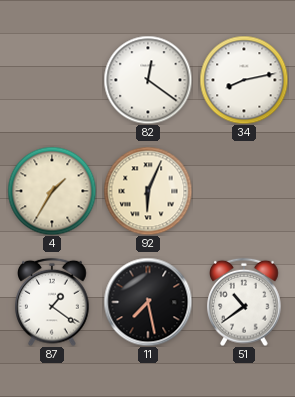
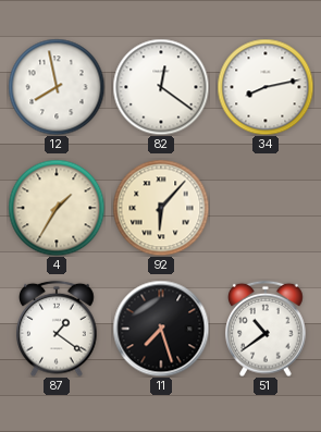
12: none -> 7:58 (57, 87)
92: 6:04 -> 6:07 (161, 208)
11: 7:28 -> 7:27 (161, 329)
